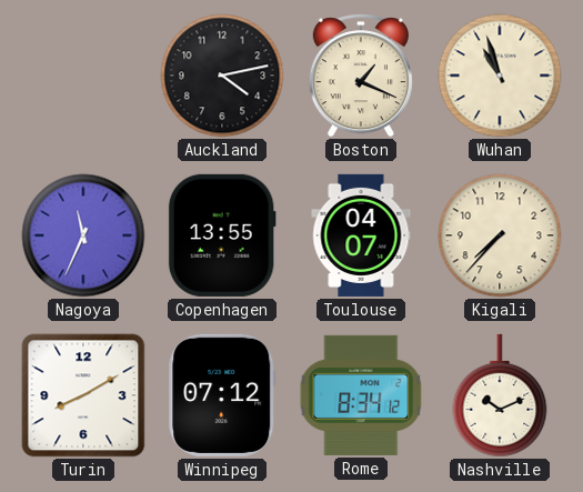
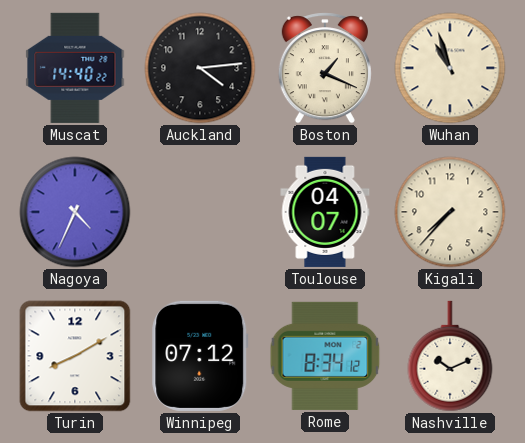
Muscat: none -> 14:40 (75, 68)
Auckland: 4:13 -> 4:14 (200, 68)
Nagoya: 11:34 -> 4:34 (75, 212)
Copenhagen: 13:55 -> none (222, 235)
